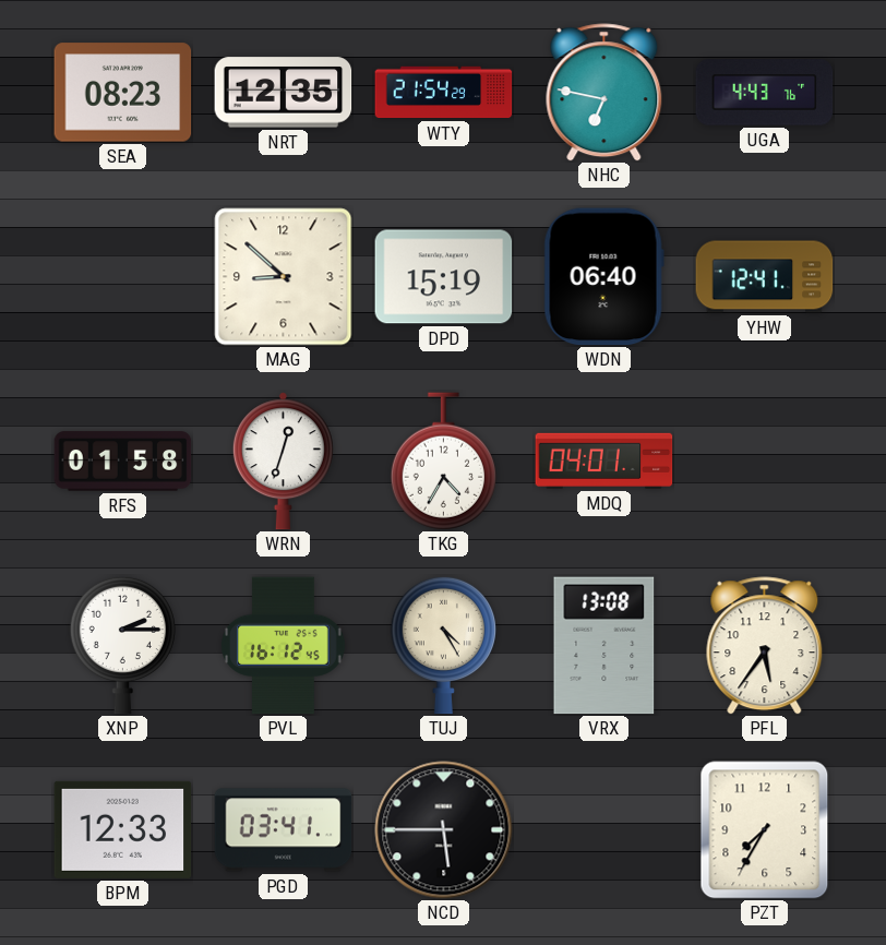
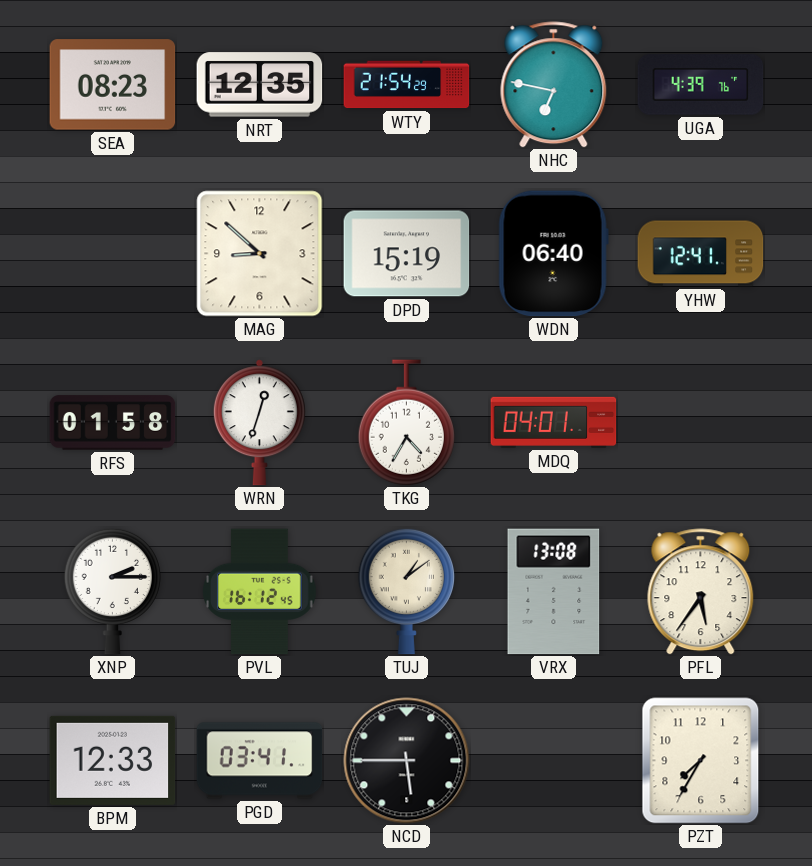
UGA: 4:43 -> 4:39 (701, 85)
TUJ: 4:25 -> 1:09 (406, 591)
